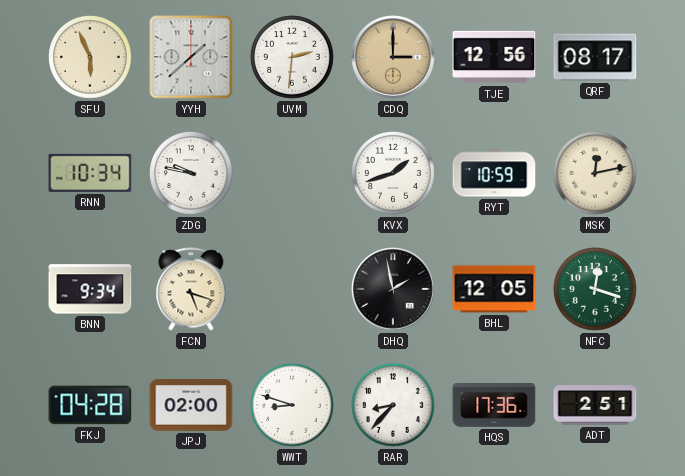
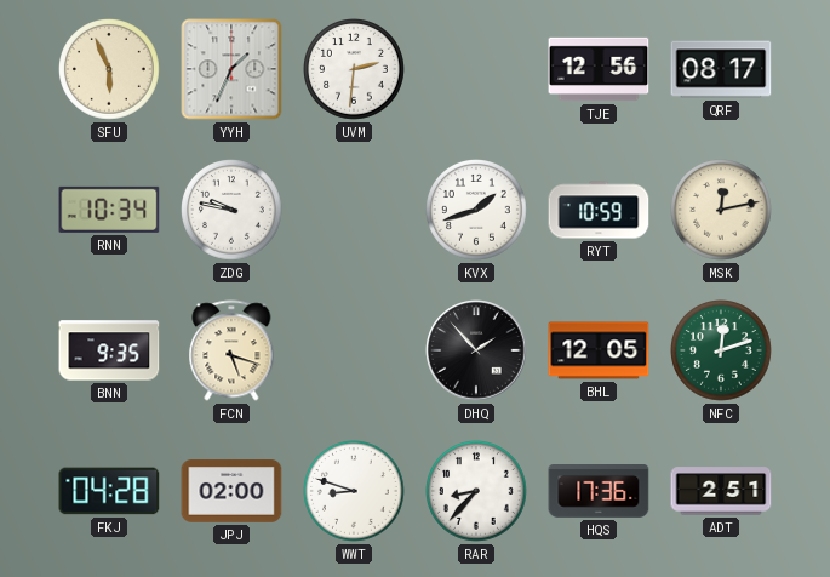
YYH: 1:38 -> 1:34 (231, 69)
CDQ: 3:00 -> none (393, 57)
BNN: 9:34 -> 9:35 (109, 350)
DHQ: 1:58 -> 1:53 (476, 350)
NFC: 12:18 -> 12:12 (722, 352)
